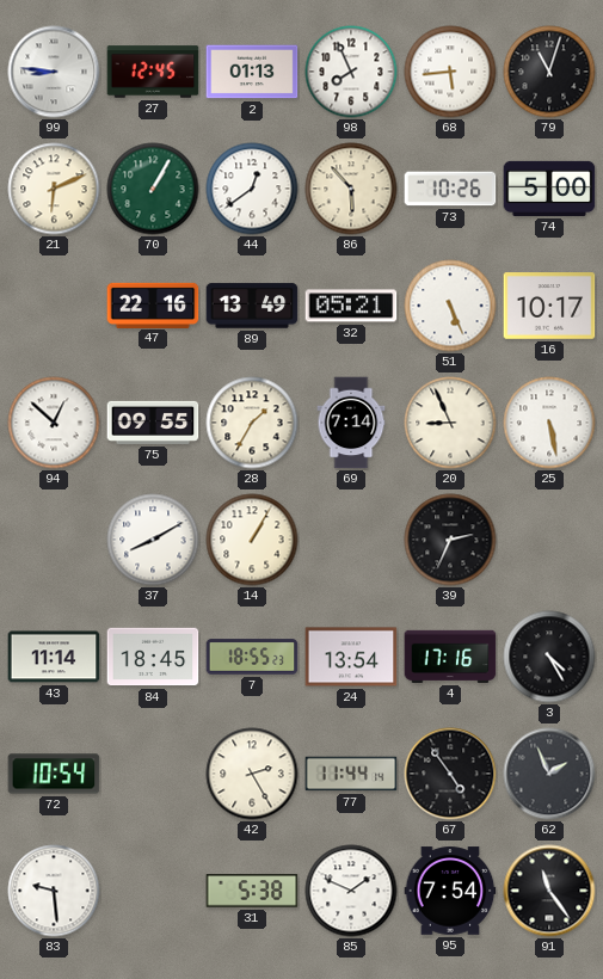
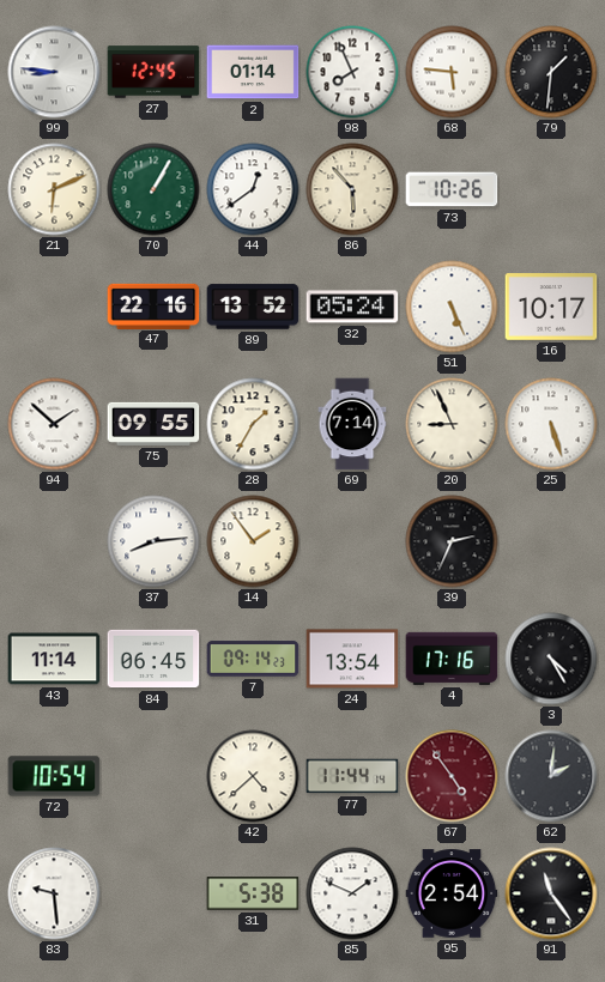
2: 01:13 -> 01:14 (253, 72)
68: 5:44 -> 5:46 (452, 72)
79: 11:03 -> 1:31 (551, 72)
74: 5:00 -> none (549, 189)
89: 13:49 -> 13:52 (253, 307)
32: 05:21 -> 05:24 (352, 307)
94: 12:52 -> 1:52 (54, 424)
25: 5:28 -> 5:27 (551, 424)
37: 8:10 -> 8:14 (153, 541)
14: 1:05 -> 1:54 (253, 541)
84: 18:45 -> 06:45 (153, 659)
7: 18:55 -> 09:14 (253, 659)
42: 2:25 -> 4:38 (253, 776)
67 dial: black -> burgundy (452, 776)
62: 1:56 -> 2:01 (551, 776)
95: 7:54 -> 2:54 (452, 893)
